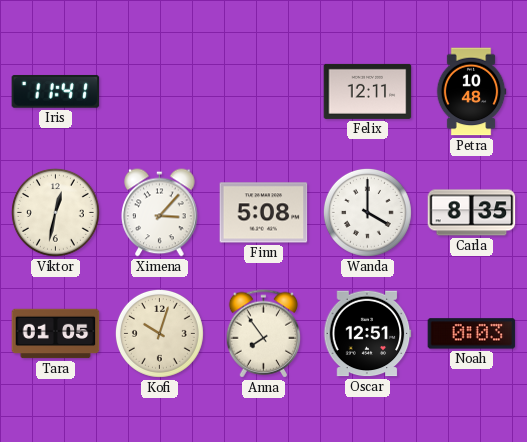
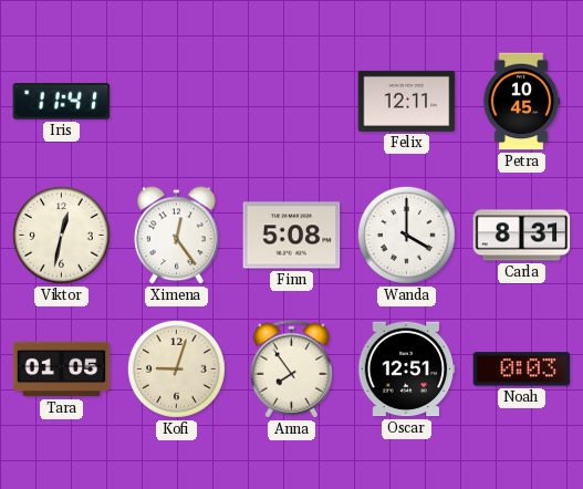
Petra: 10:48 -> 10:45 (521, 102)
Ximena: 3:07 -> 12:24 (177, 236)
Carla: 8:35 -> 8:31 (522, 236)
Kofi: 10:03 -> 9:03 (176, 368)
